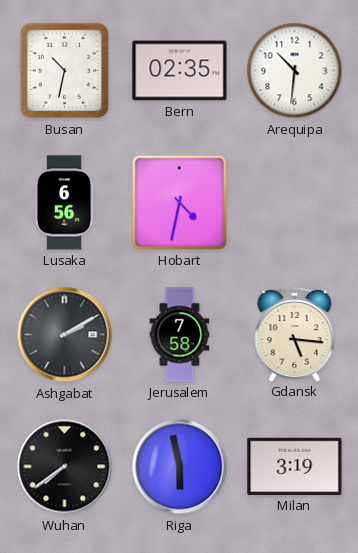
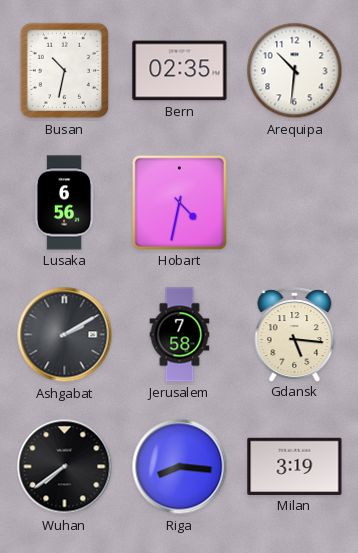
Riga: 5:58 -> 8:16 (180, 467)
